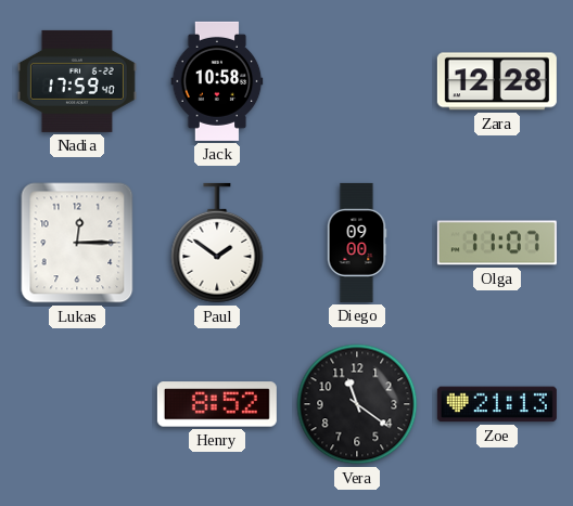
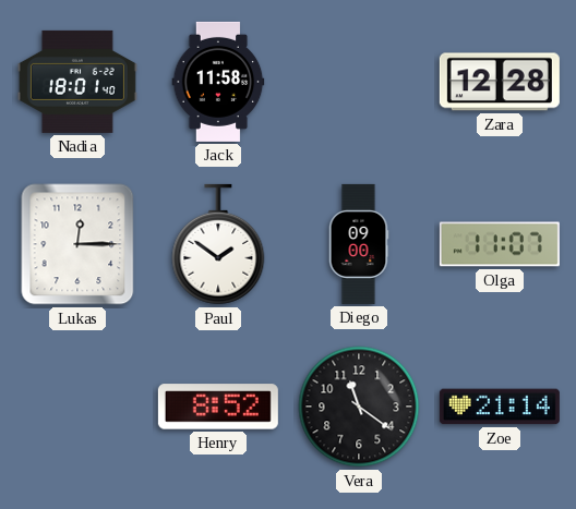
Nadia: 17:59 -> 18:01 (77, 82)
Jack: 10:58 -> 11:58 (218, 82)
Zoe: 21:13 -> 21:14 (500, 407)
